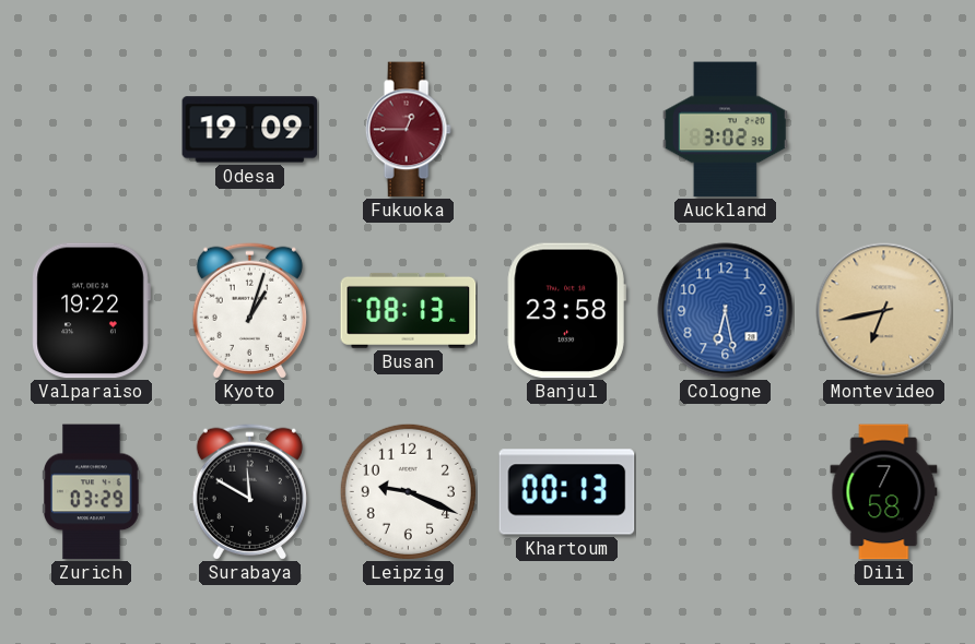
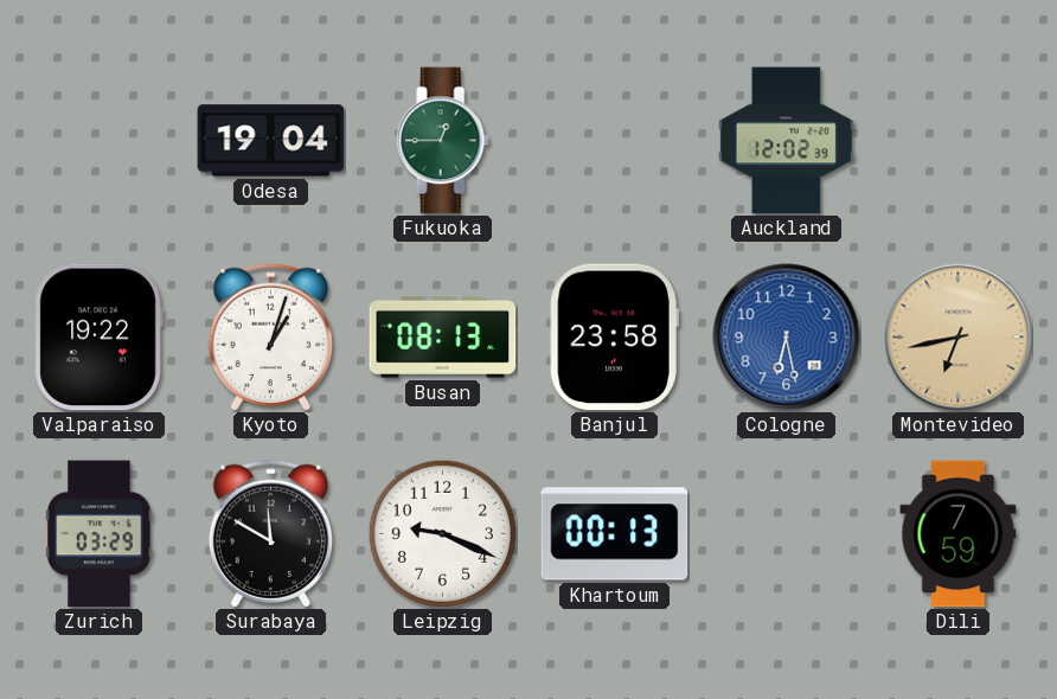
Odesa: 19:09 -> 19:04 (271, 141)
Fukuoka dial: burgundy -> green (442, 141)
Auckland: 3:02 -> 12:02 (786, 141)
Dili: 7:58 -> 7:59 (959, 534)
